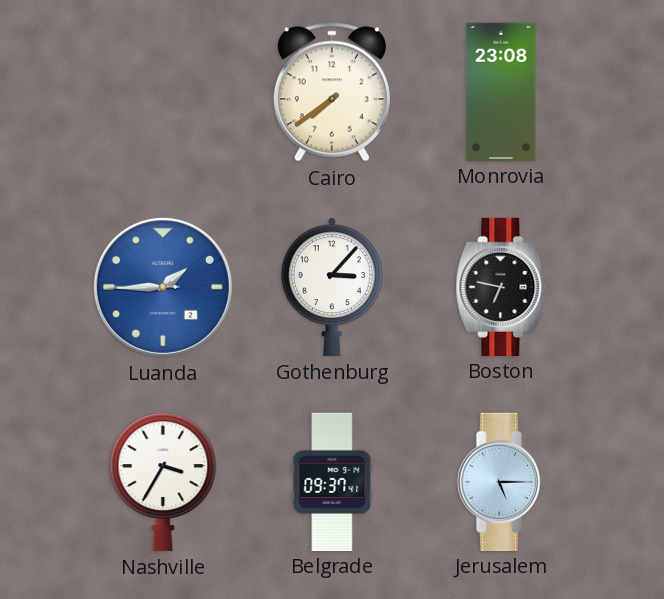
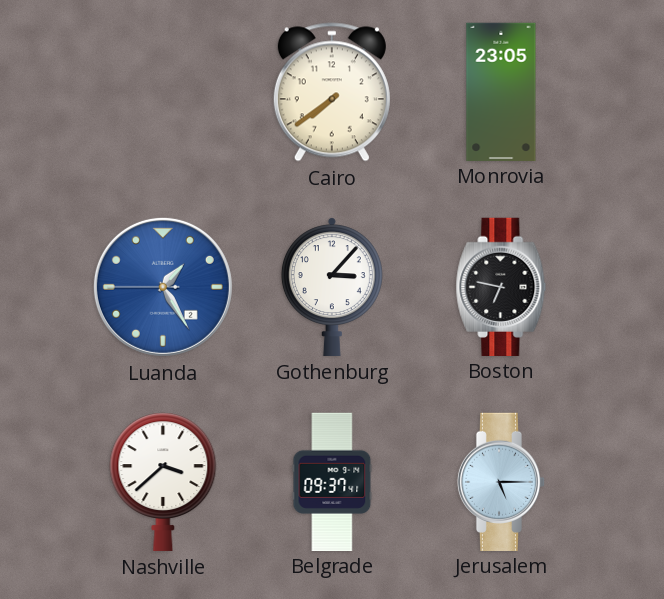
Monrovia: 23:08 -> 23:05 (501, 91)
Luanda: 1:44 -> 1:24 (163, 287)
Nashville: 3:35 -> 3:38 (163, 482)
